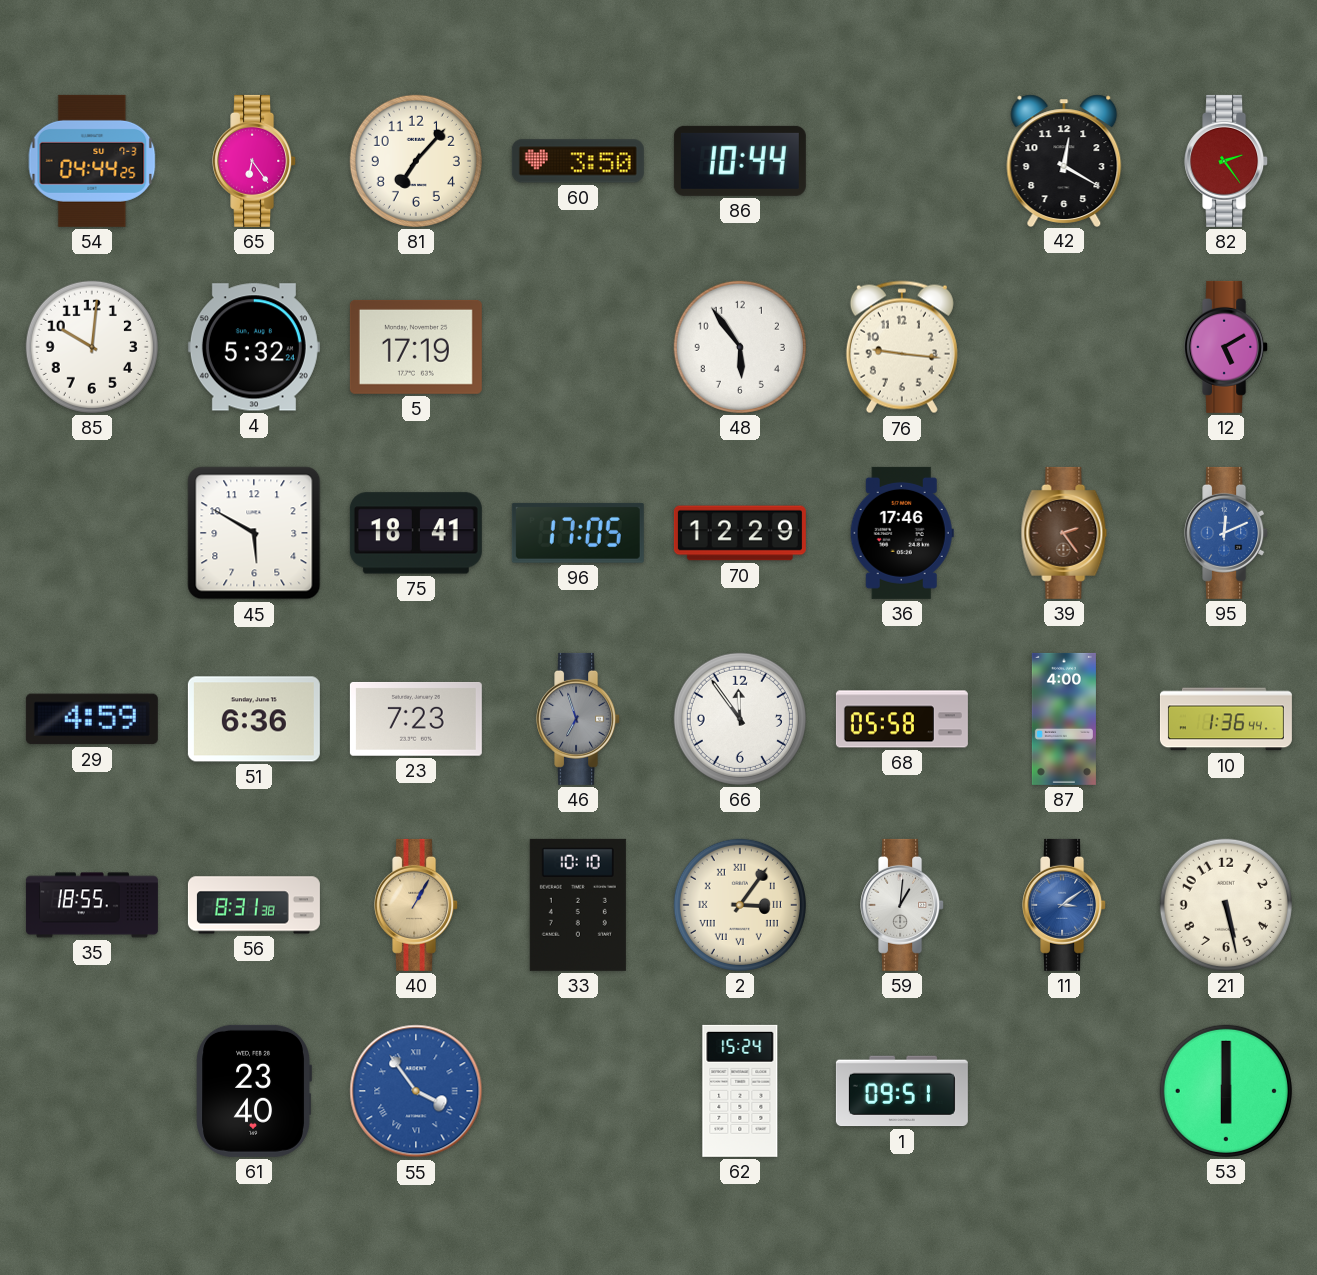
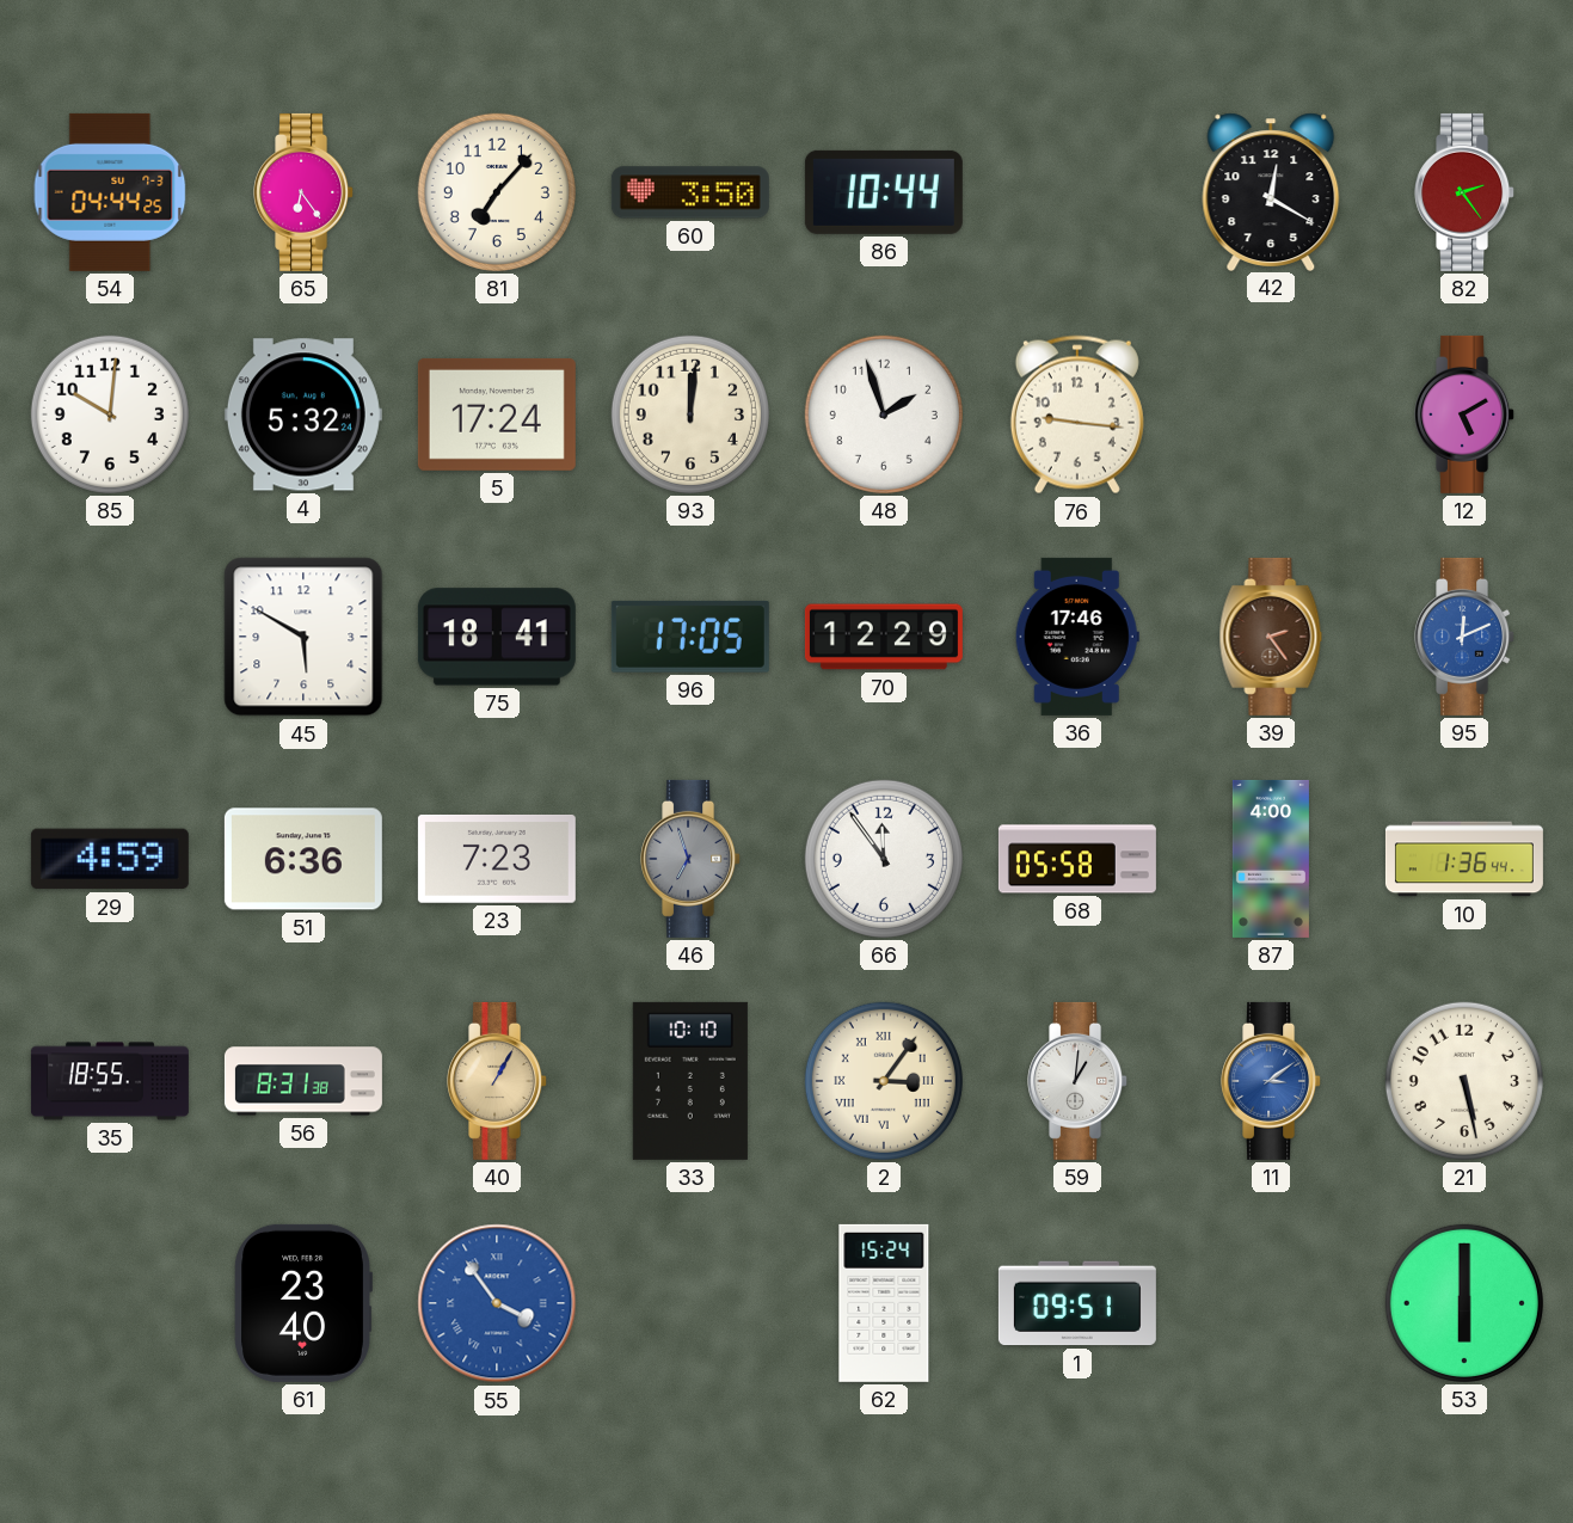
5: 17:19 -> 17:24 (497, 414)
93: none -> 12:01 (690, 414)
48: 5:54 -> 1:57 (884, 414)
